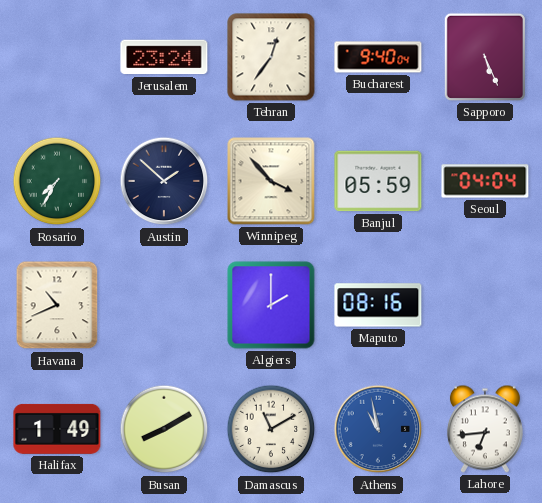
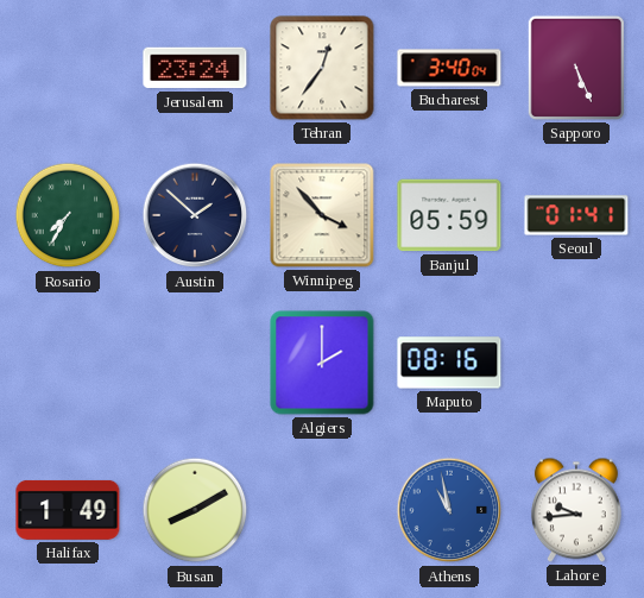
Bucharest: 9:40 -> 3:40 (449, 68)
Seoul: 04:04 -> 01:41 (576, 215)
Havana: 10:41 -> none (57, 305)
Damascus: 11:10 -> none (271, 429)
Lahore: 6:44 -> 9:44 (576, 510)
